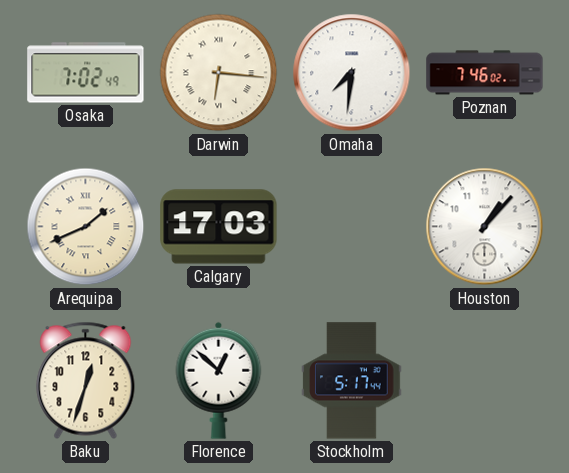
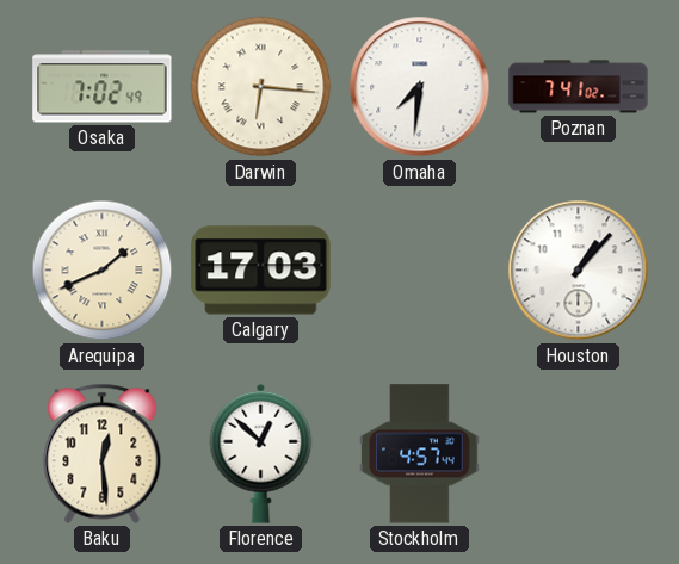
Poznan: 7:46 -> 7:41 (579, 87)
Baku: 12:33 -> 12:29 (103, 453)
Stockholm: 5:17 -> 4:57 (420, 454)
